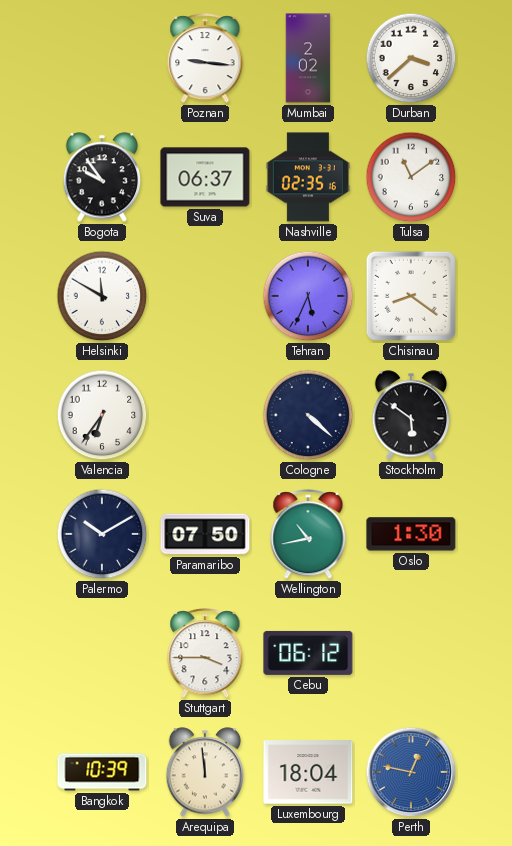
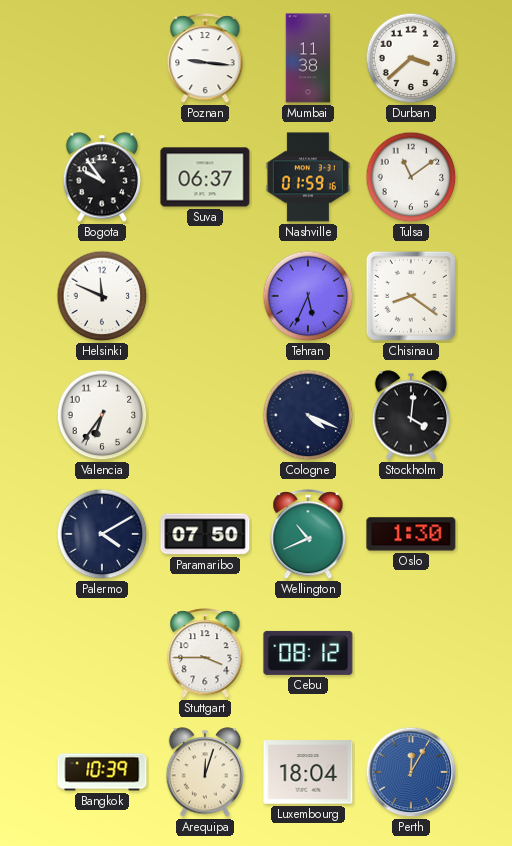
Mumbai: 2:02 -> 11:38 (308, 58)
Nashville: 02:35 -> 01:59 (308, 177)
Helsinki: 11:50 -> 11:49 (102, 296)
Cologne: 4:22 -> 4:19 (308, 415)
Stockholm: 5:51 -> 4:01 (411, 415)
Palermo: 10:10 -> 4:10 (102, 534)
Wellington: 10:43 -> 10:41 (308, 535)
Cebu: 06:12 -> 08:12 (308, 653)
Arequipa: 11:59 -> 12:03 (205, 772)
Perth: 12:47 -> 12:05 (411, 772)
